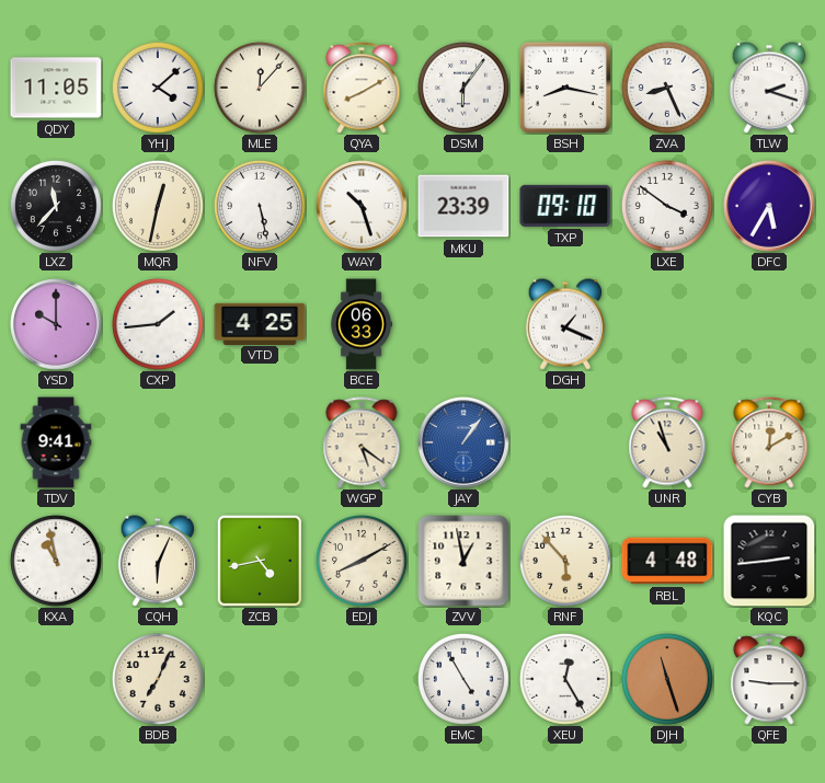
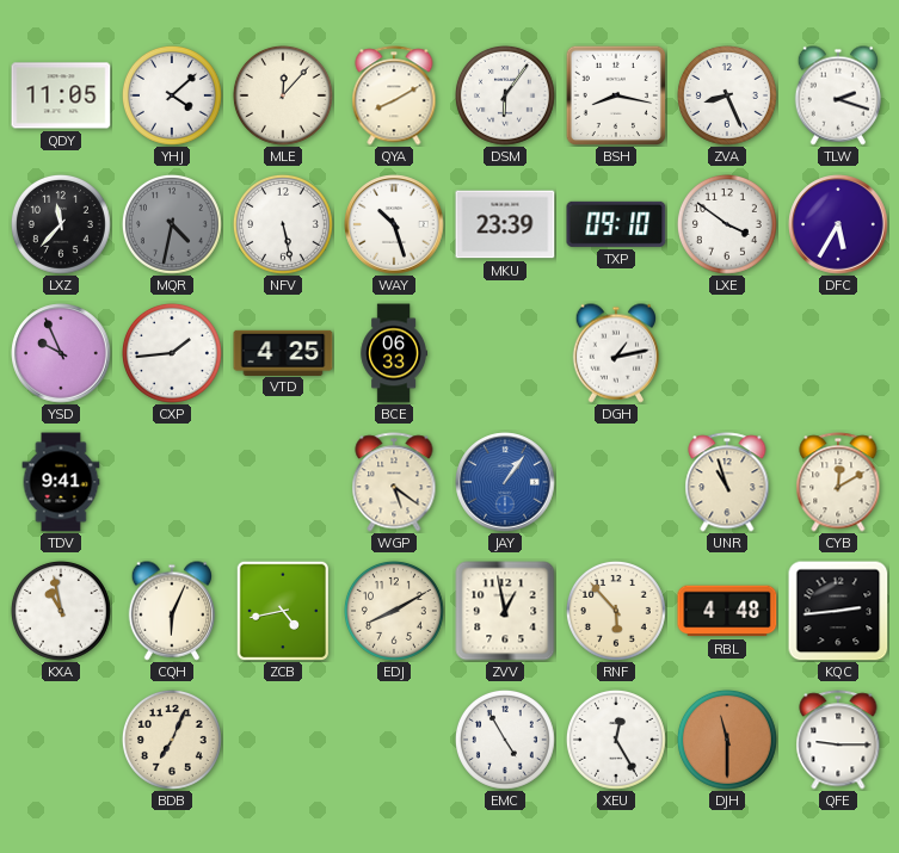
MQR: 12:32 -> 4:32 (172, 224)
MQR dial: cream -> grey (172, 224)
YSD: 10:00 -> 9:56 (61, 353)
DGH: 1:19 -> 1:13 (615, 353)
DJH: 11:27 -> 11:30 (727, 740)
